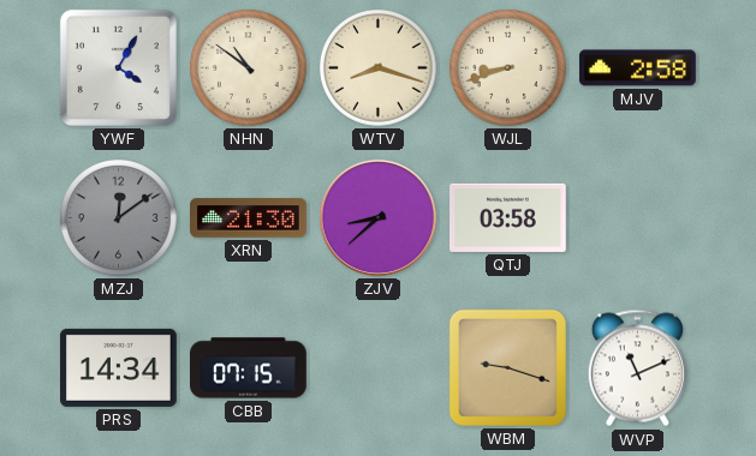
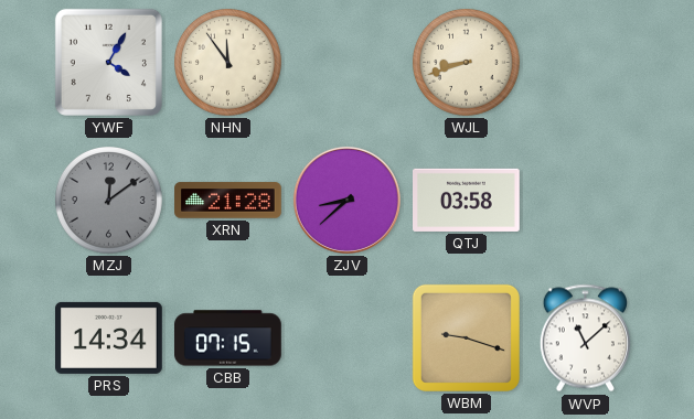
NHN: 10:51 -> 11:54 (228, 63)
WTV: 8:18 -> none (379, 68)
MJV: 2:58 -> none (638, 68)
XRN: 21:30 -> 21:28 (228, 201)
WVP: 11:11 -> 11:08 (585, 339)
